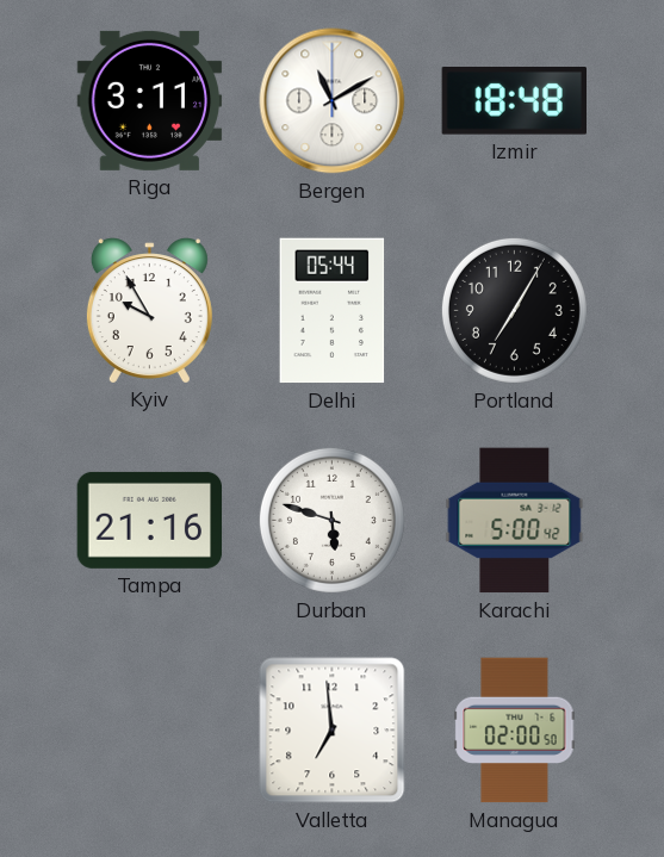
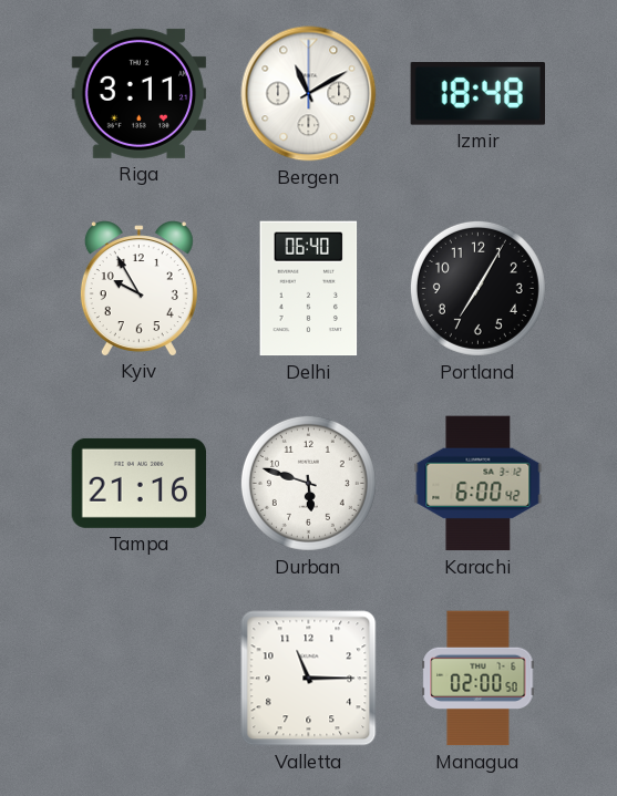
Delhi: 05:44 -> 06:40 (309, 289)
Karachi: 5:00 -> 6:00 (479, 484)
Valletta: 6:59 -> 11:15 (309, 679)
